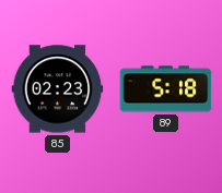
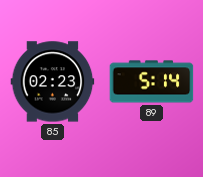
89: 5:18 -> 5:14 (152, 82)
